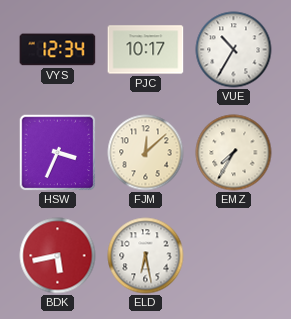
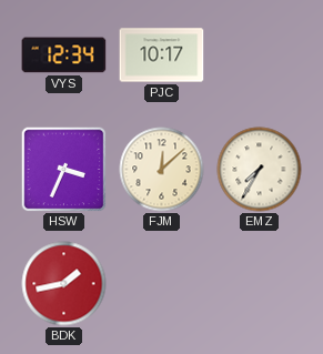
VUE: 10:35 -> none (234, 50)
BDK: 5:43 -> 1:43 (64, 284)
ELD: 6:28 -> none (146, 256)
